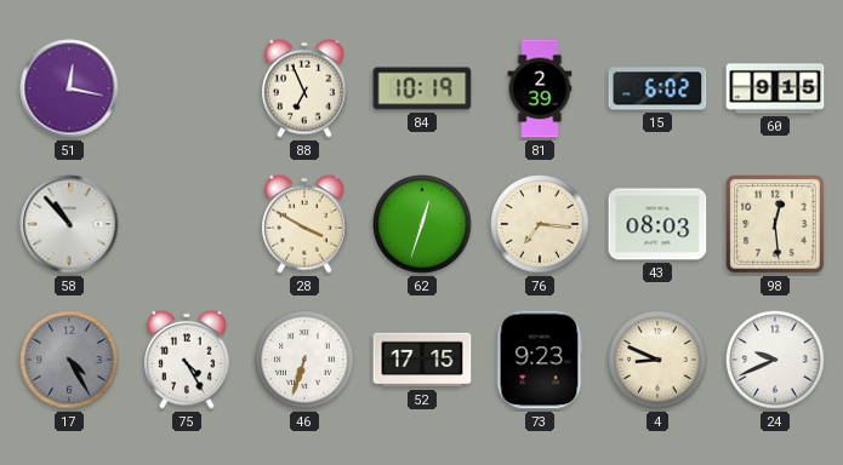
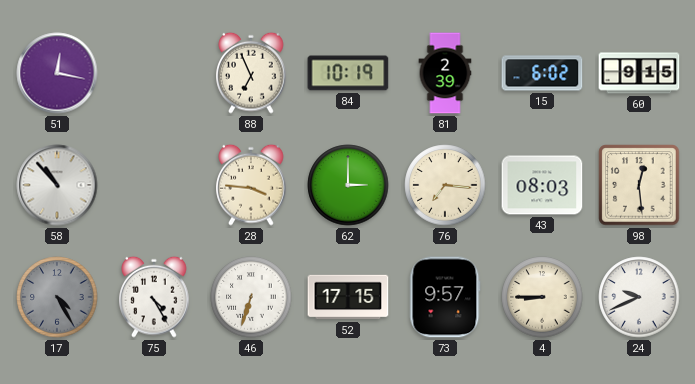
28: 3:50 -> 3:46 (251, 185)
62: 12:33 -> 3:00 (348, 185)
73: 9:23 -> 9:57 (445, 297)
4: 8:49 -> 8:45 (542, 297)
